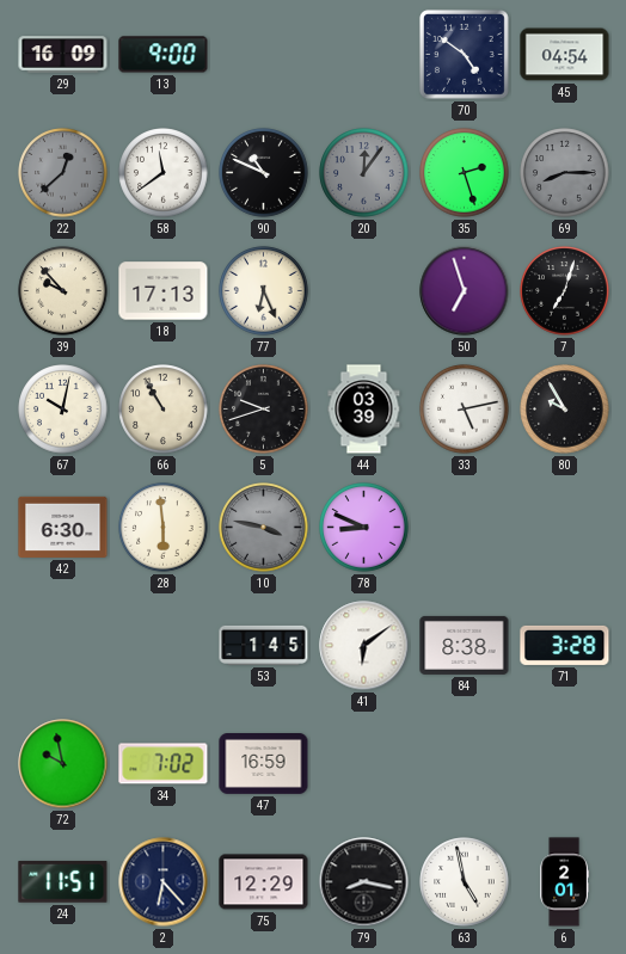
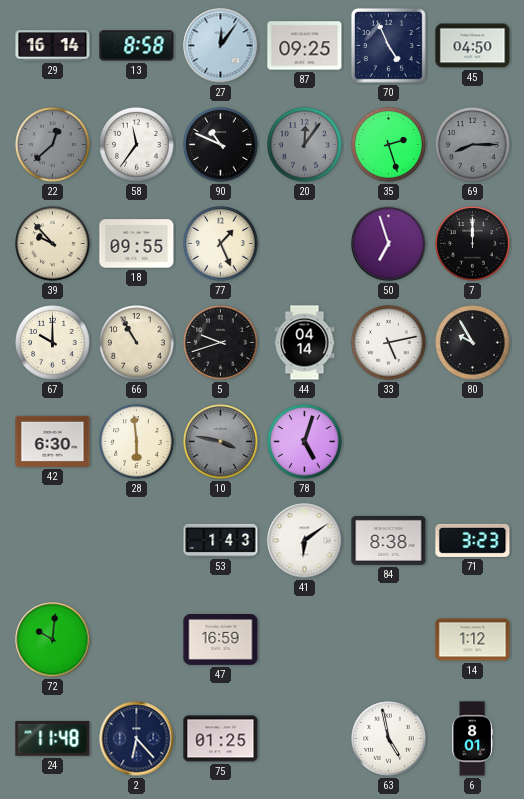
29: 16:09 -> 16:14 (53, 46)
13: 9:00 -> 8:58 (137, 46)
27: none -> 12:06 (221, 46)
87: none -> 09:25 (305, 46)
70: 4:51 -> 4:56 (388, 45)
45: 04:54 -> 04:50 (473, 46)
58: 11:39 -> 11:36 (137, 145)
18: 17:13 -> 09:55 (137, 244)
77: 6:26 -> 1:26 (221, 244)
7: 7:03 -> 12:00 (473, 244)
67: 10:02 -> 10:00 (53, 343)
44: 03:39 -> 04:14 (305, 343)
78: 8:49 -> 5:03 (305, 442)
53: 1:45 -> 1:43 (221, 540)
71: 3:28 -> 3:23 (473, 540)
72: 9:58 -> 10:01 (53, 640)
34: 7:02 -> none (164, 764)
14: none -> 1:12 (473, 640)
24: 11:51 -> 11:48 (53, 738)
75: 12:29 -> 01:25 (221, 739)
79: 8:17 -> none (364, 882)
6: 2:01 -> 8:01 (472, 739)
